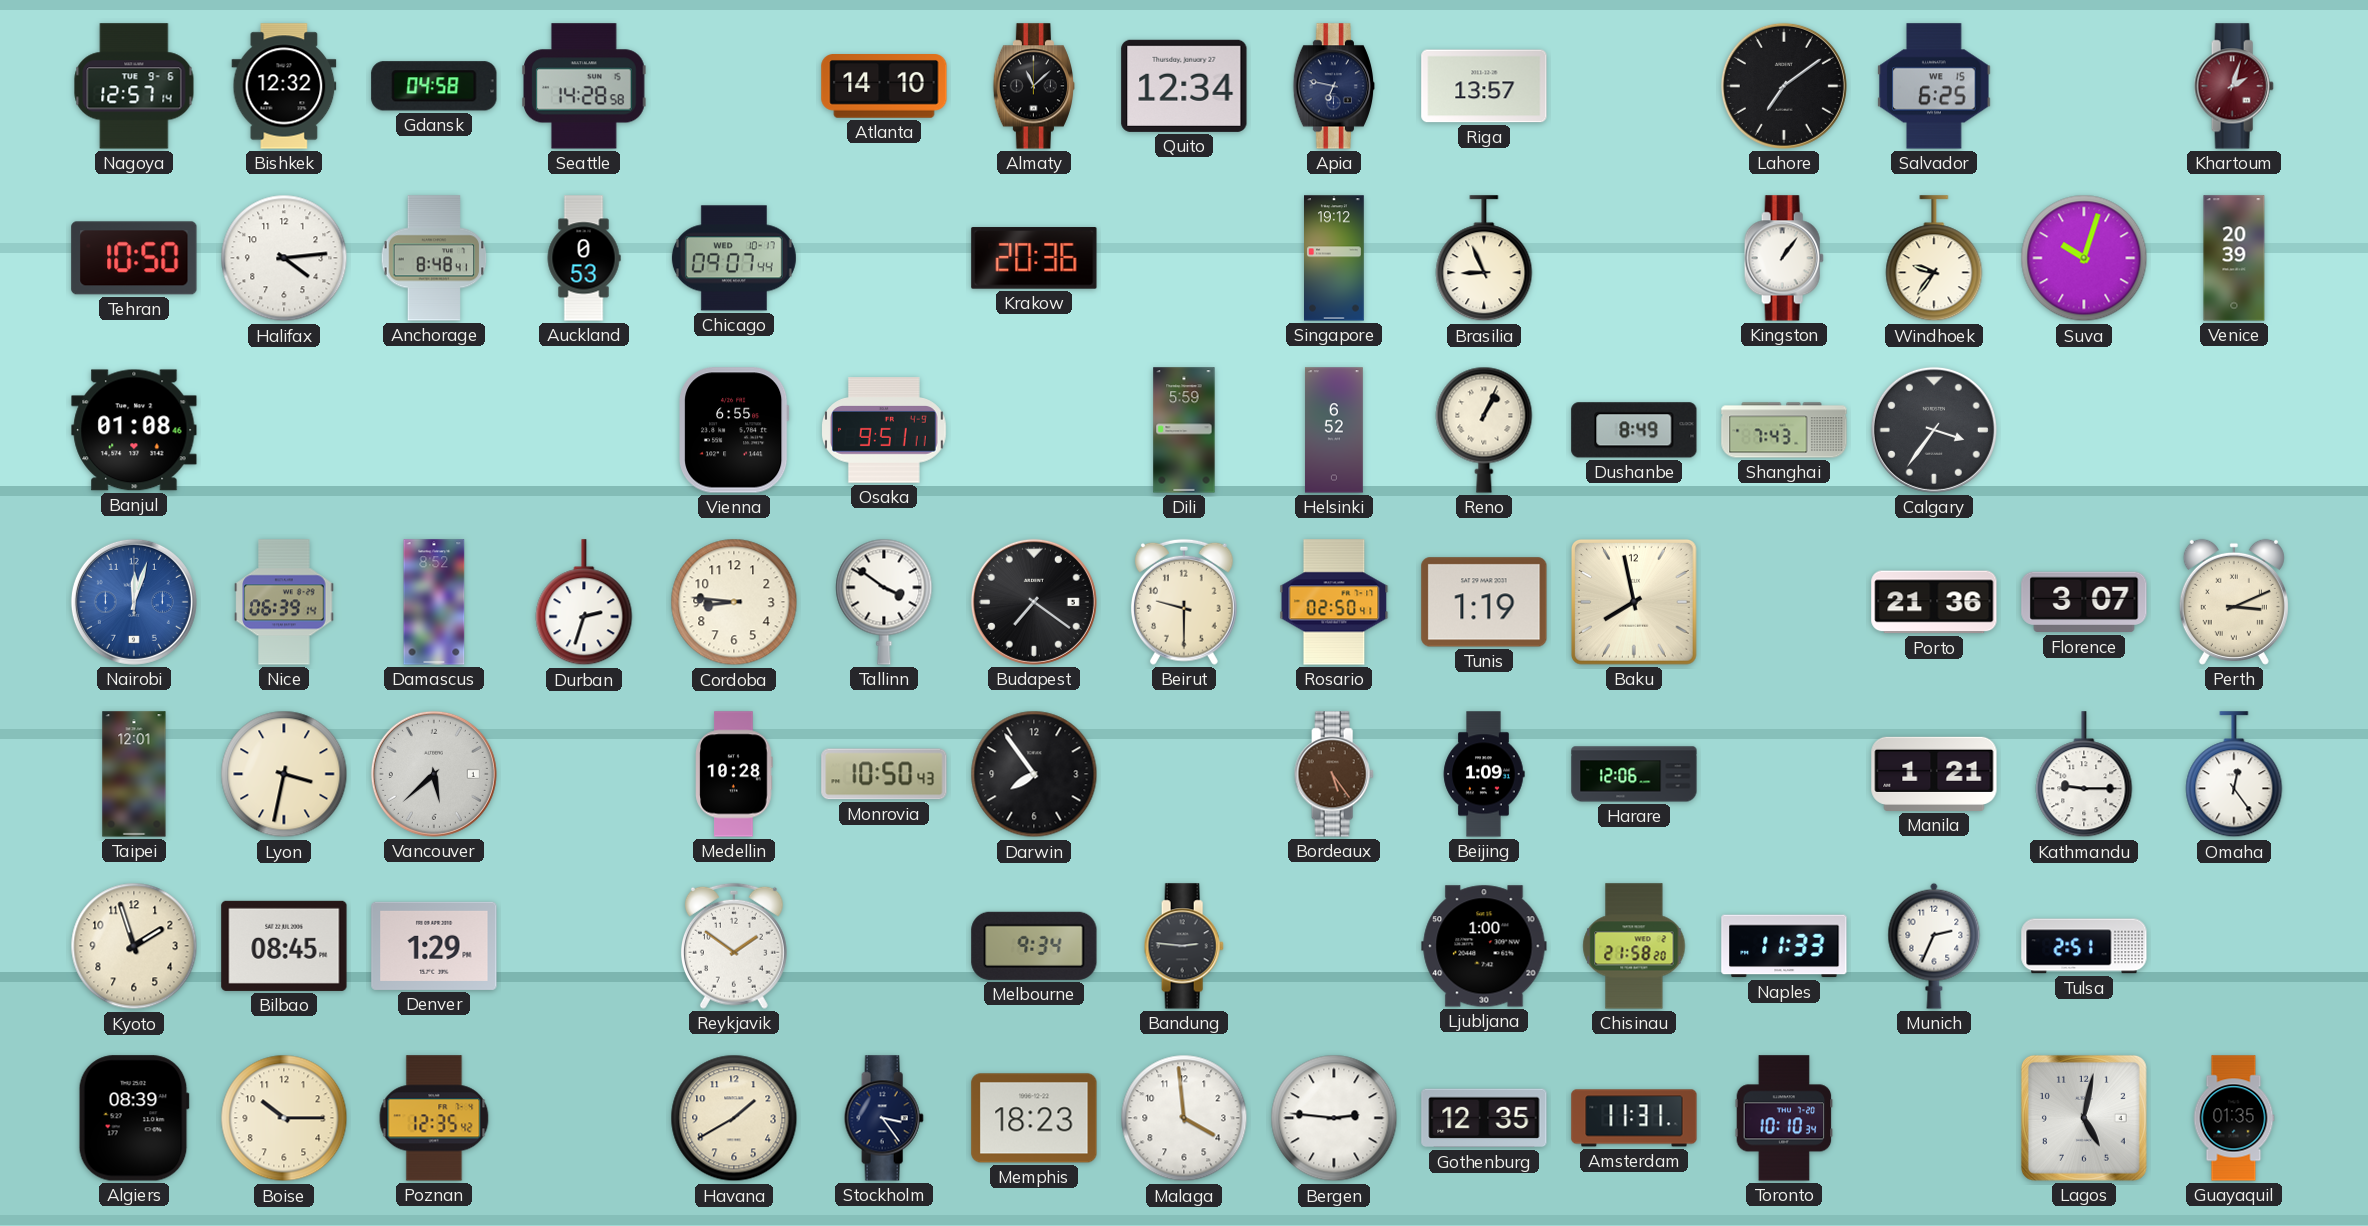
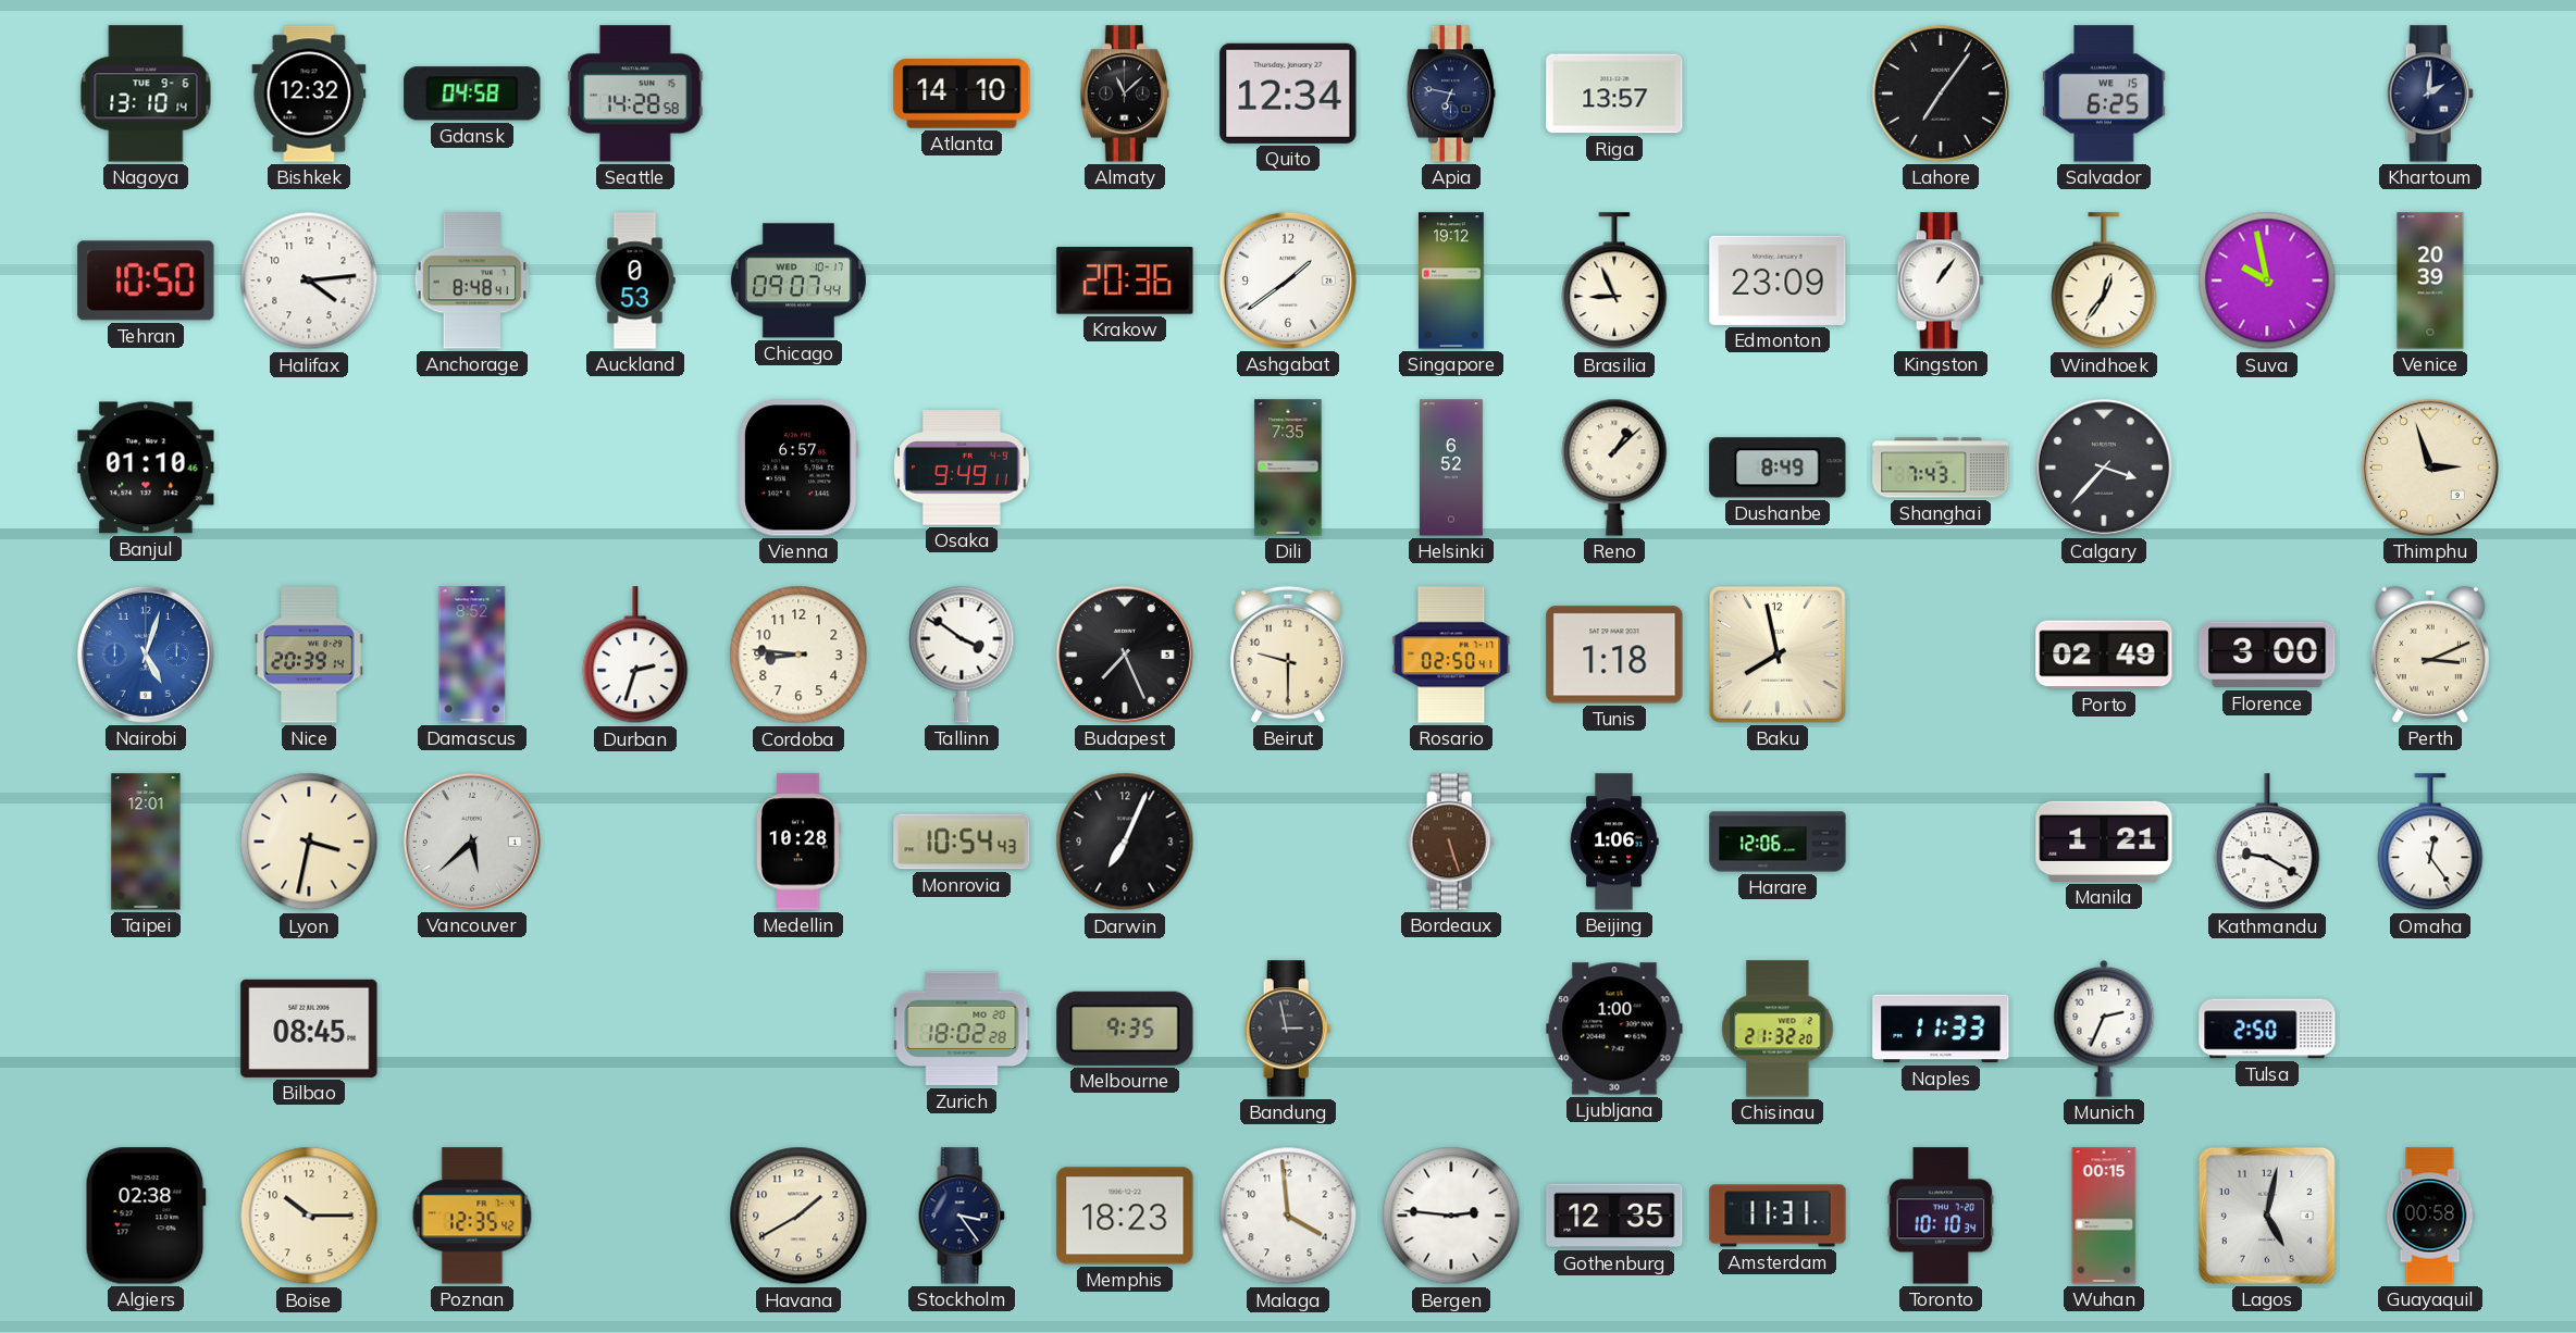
Nagoya: 12:57 -> 13:10 (146, 94)
Lahore: 7:09 -> 7:06 (1941, 94)
Khartoum: 2:03 -> 2:01 (2430, 94)
Khartoum dial: burgundy -> navy (2430, 94)
Ashgabat: none -> 1:39 (1288, 281)
Edmonton: none -> 23:09 (1778, 281)
Windhoek: 9:36 -> 12:36 (2104, 282)
Suva: 10:03 -> 9:58 (2267, 281)
Banjul: 01:08 -> 01:10 (146, 468)
Vienna: 6:55 -> 6:57 (800, 468)
Osaka: 9:51 -> 9:49 (963, 468)
Dili: 5:59 -> 7:35 (1288, 468)
Reno: 1:04 -> 1:08 (1614, 468)
Calgary: 3:36 -> 3:37 (2104, 468)
Thimphu: none -> 2:57 (2430, 468)
Nairobi: 12:03 -> 5:03 (146, 655)
Nice: 06:39 -> 20:39 (309, 655)
Budapest: 7:21 -> 7:26 (1125, 655)
Tunis: 1:19 -> 1:18 (1614, 655)
Porto: 21:36 -> 02:49 (2104, 655)
Florence: 3:07 -> 3:00 (2267, 655)
Monrovia: 10:50 -> 10:54 (962, 842)
Darwin: 7:54 -> 7:04 (1125, 842)
Bordeaux: 5:24 -> 5:27 (1451, 842)
Beijing: 1:09 -> 1:06 (1614, 842)
Kathmandu: 9:15 -> 9:20 (2267, 843)
Kyoto: 1:57 -> none (134, 946)
Denver: 1:29 -> none (434, 946)
Reykjavik: 1:51 -> none (734, 946)
Zurich: none -> 18:02 (962, 1029)
Melbourne: 9:34 -> 9:35 (1125, 1029)
Bandung: 2:46 -> 2:58 (1288, 1029)
Chisinau: 21:58 -> 21:32 (1778, 1029)
Tulsa: 2:51 -> 2:50 (2267, 1029)
Algiers: 08:39 -> 02:38 (146, 1216)
Wuhan: none -> 00:15 (2104, 1216)
Guayaquil: 01:35 -> 00:58 (2430, 1216)
